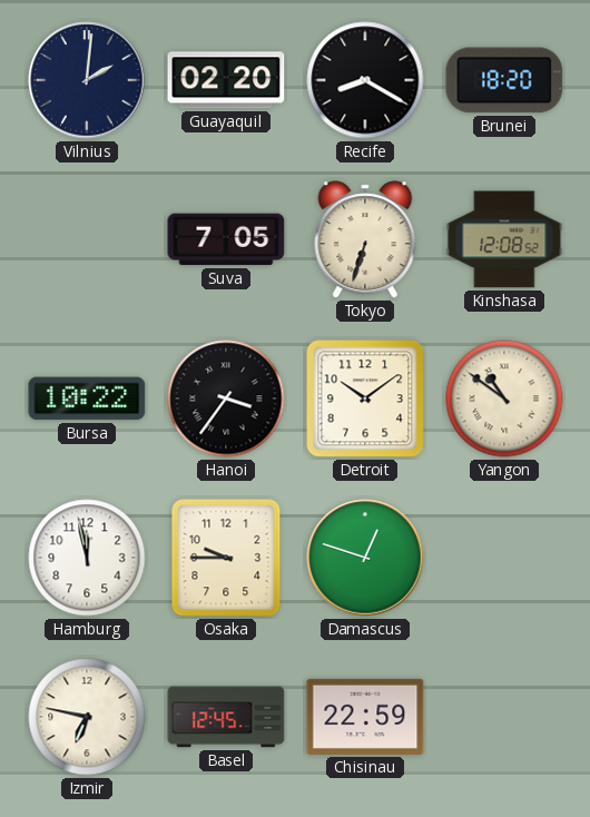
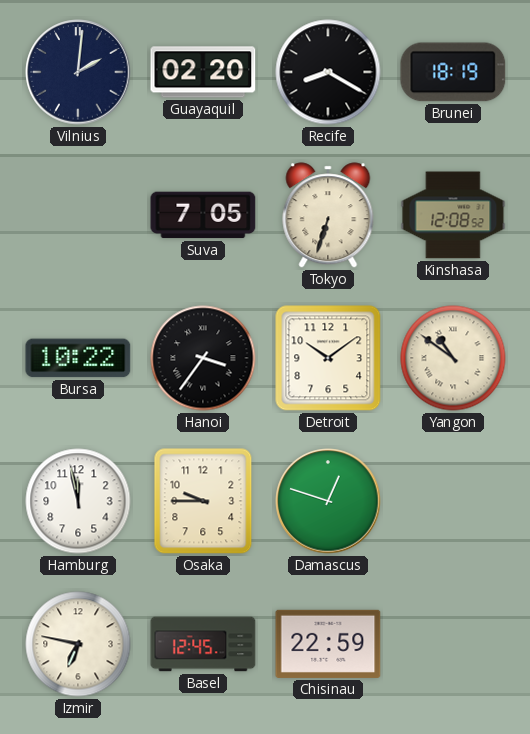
Brunei: 18:20 -> 18:19 (453, 72)
